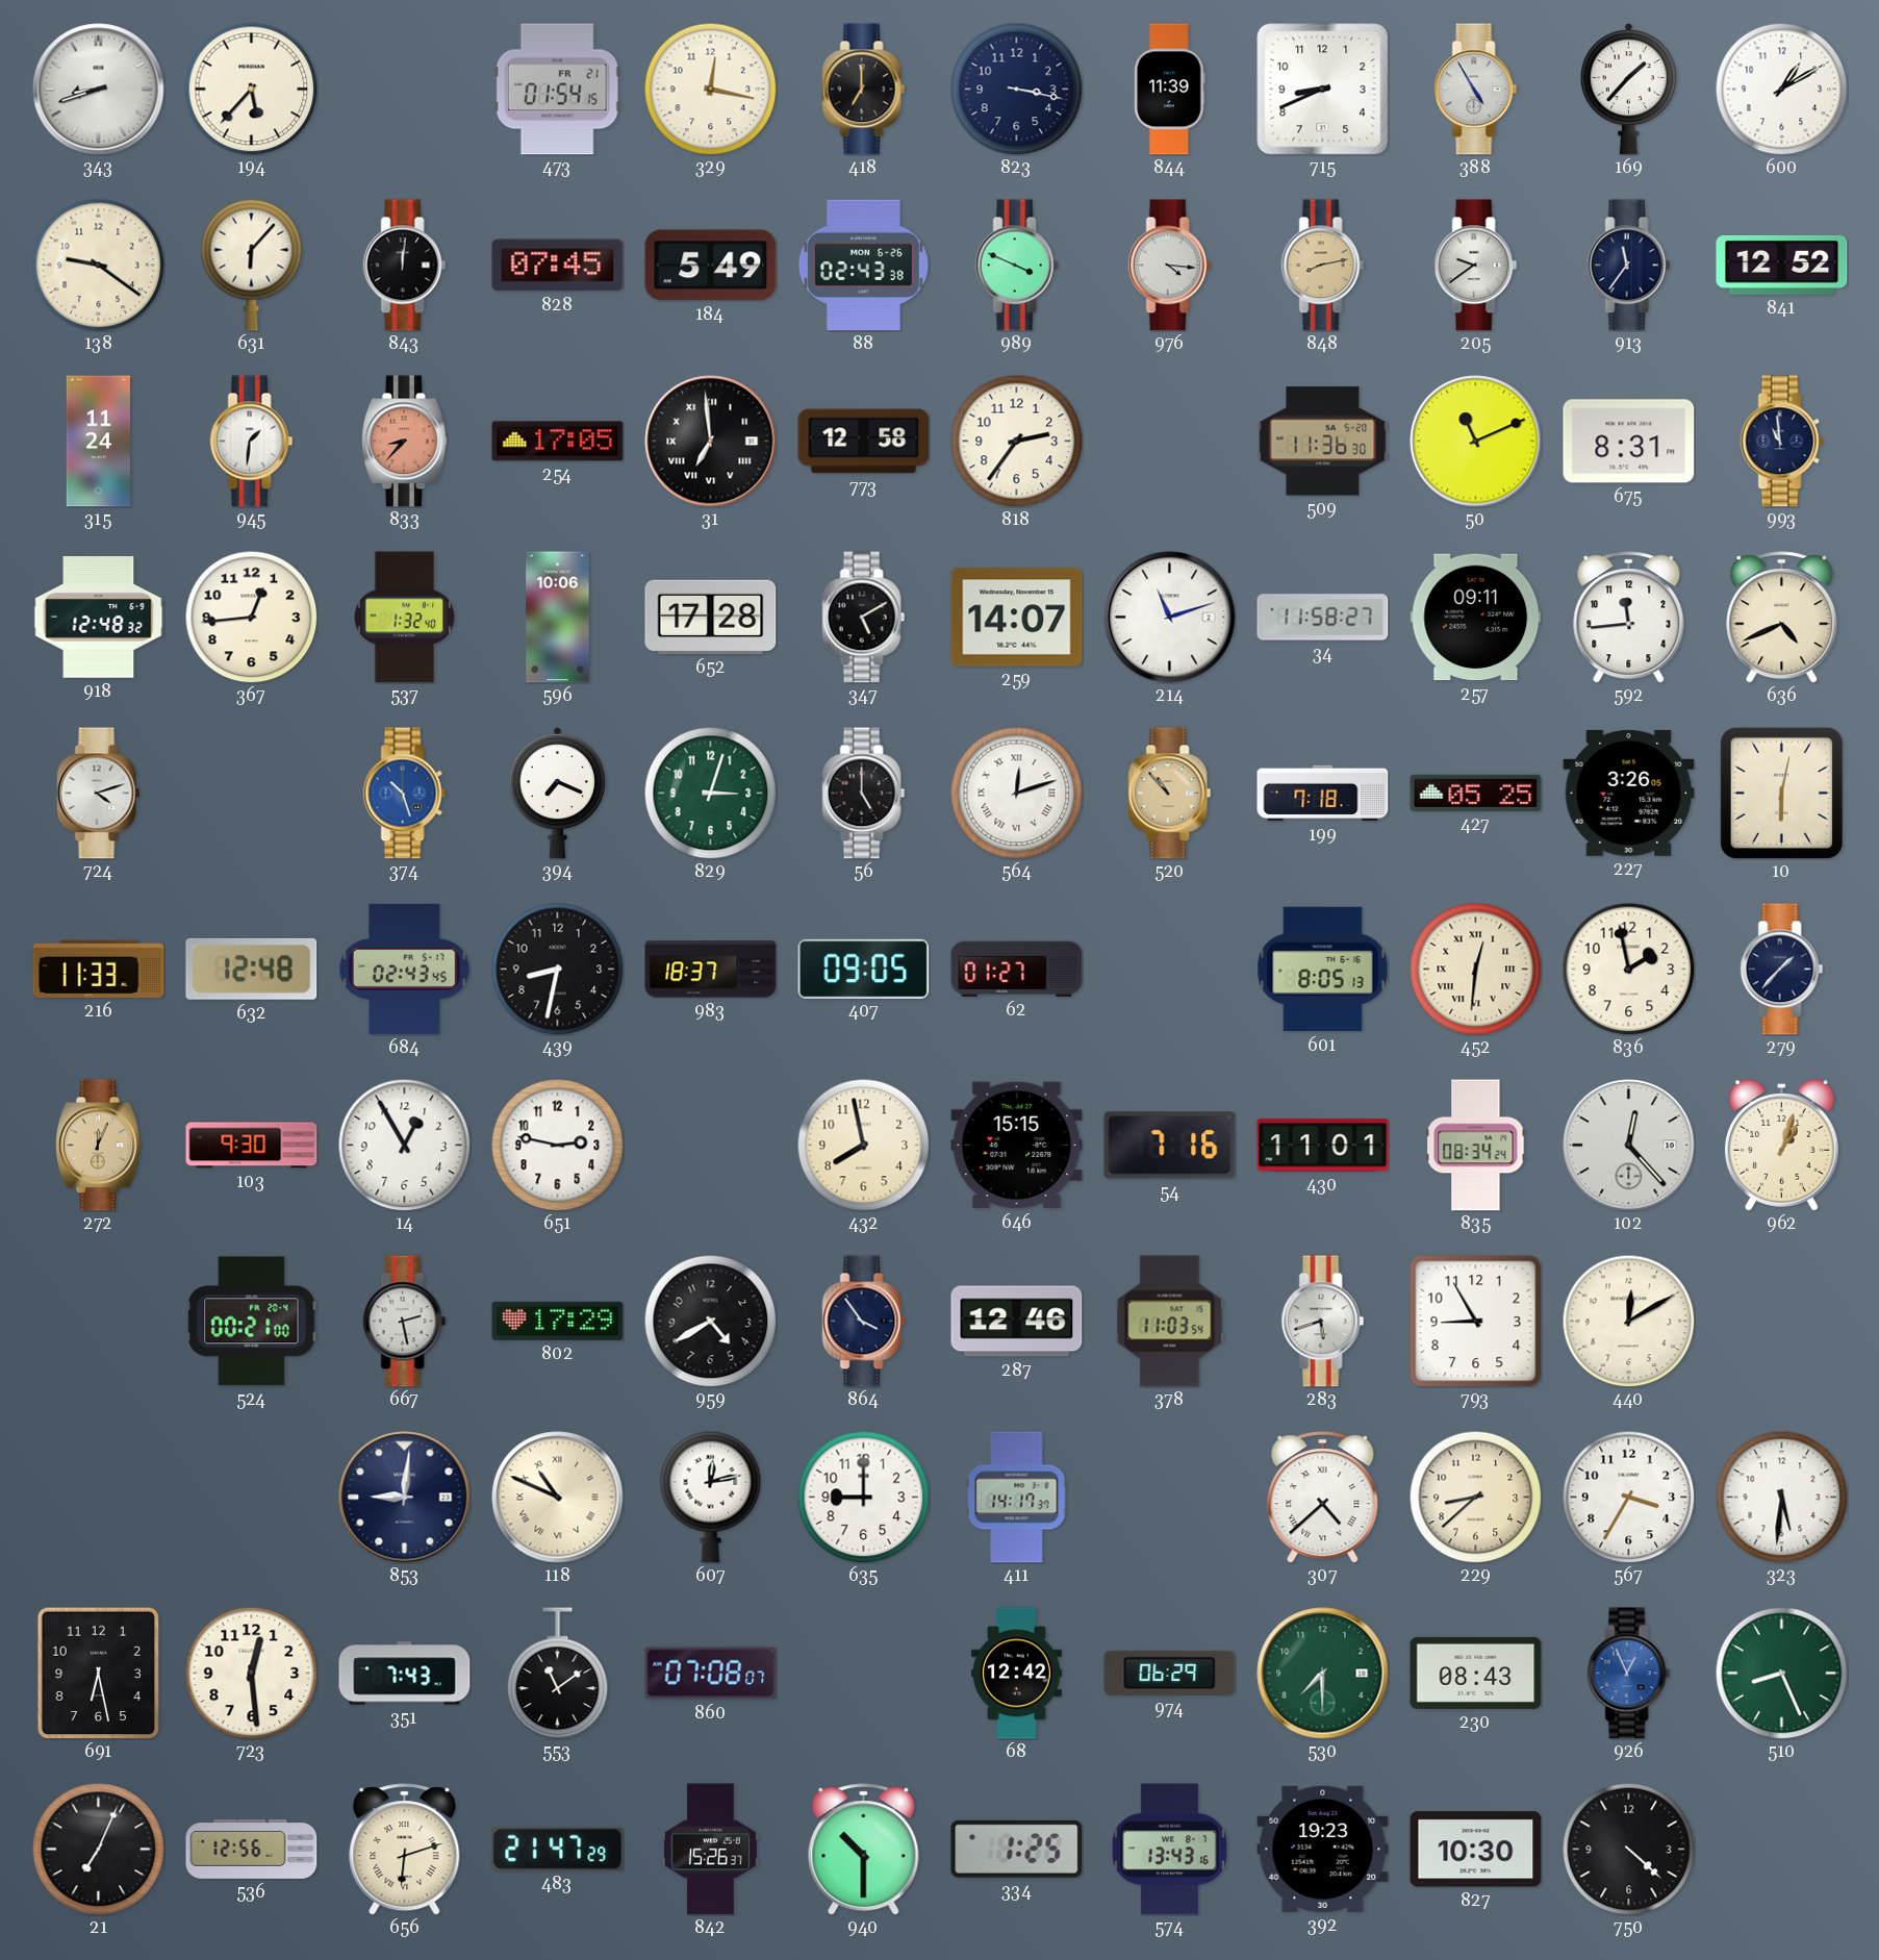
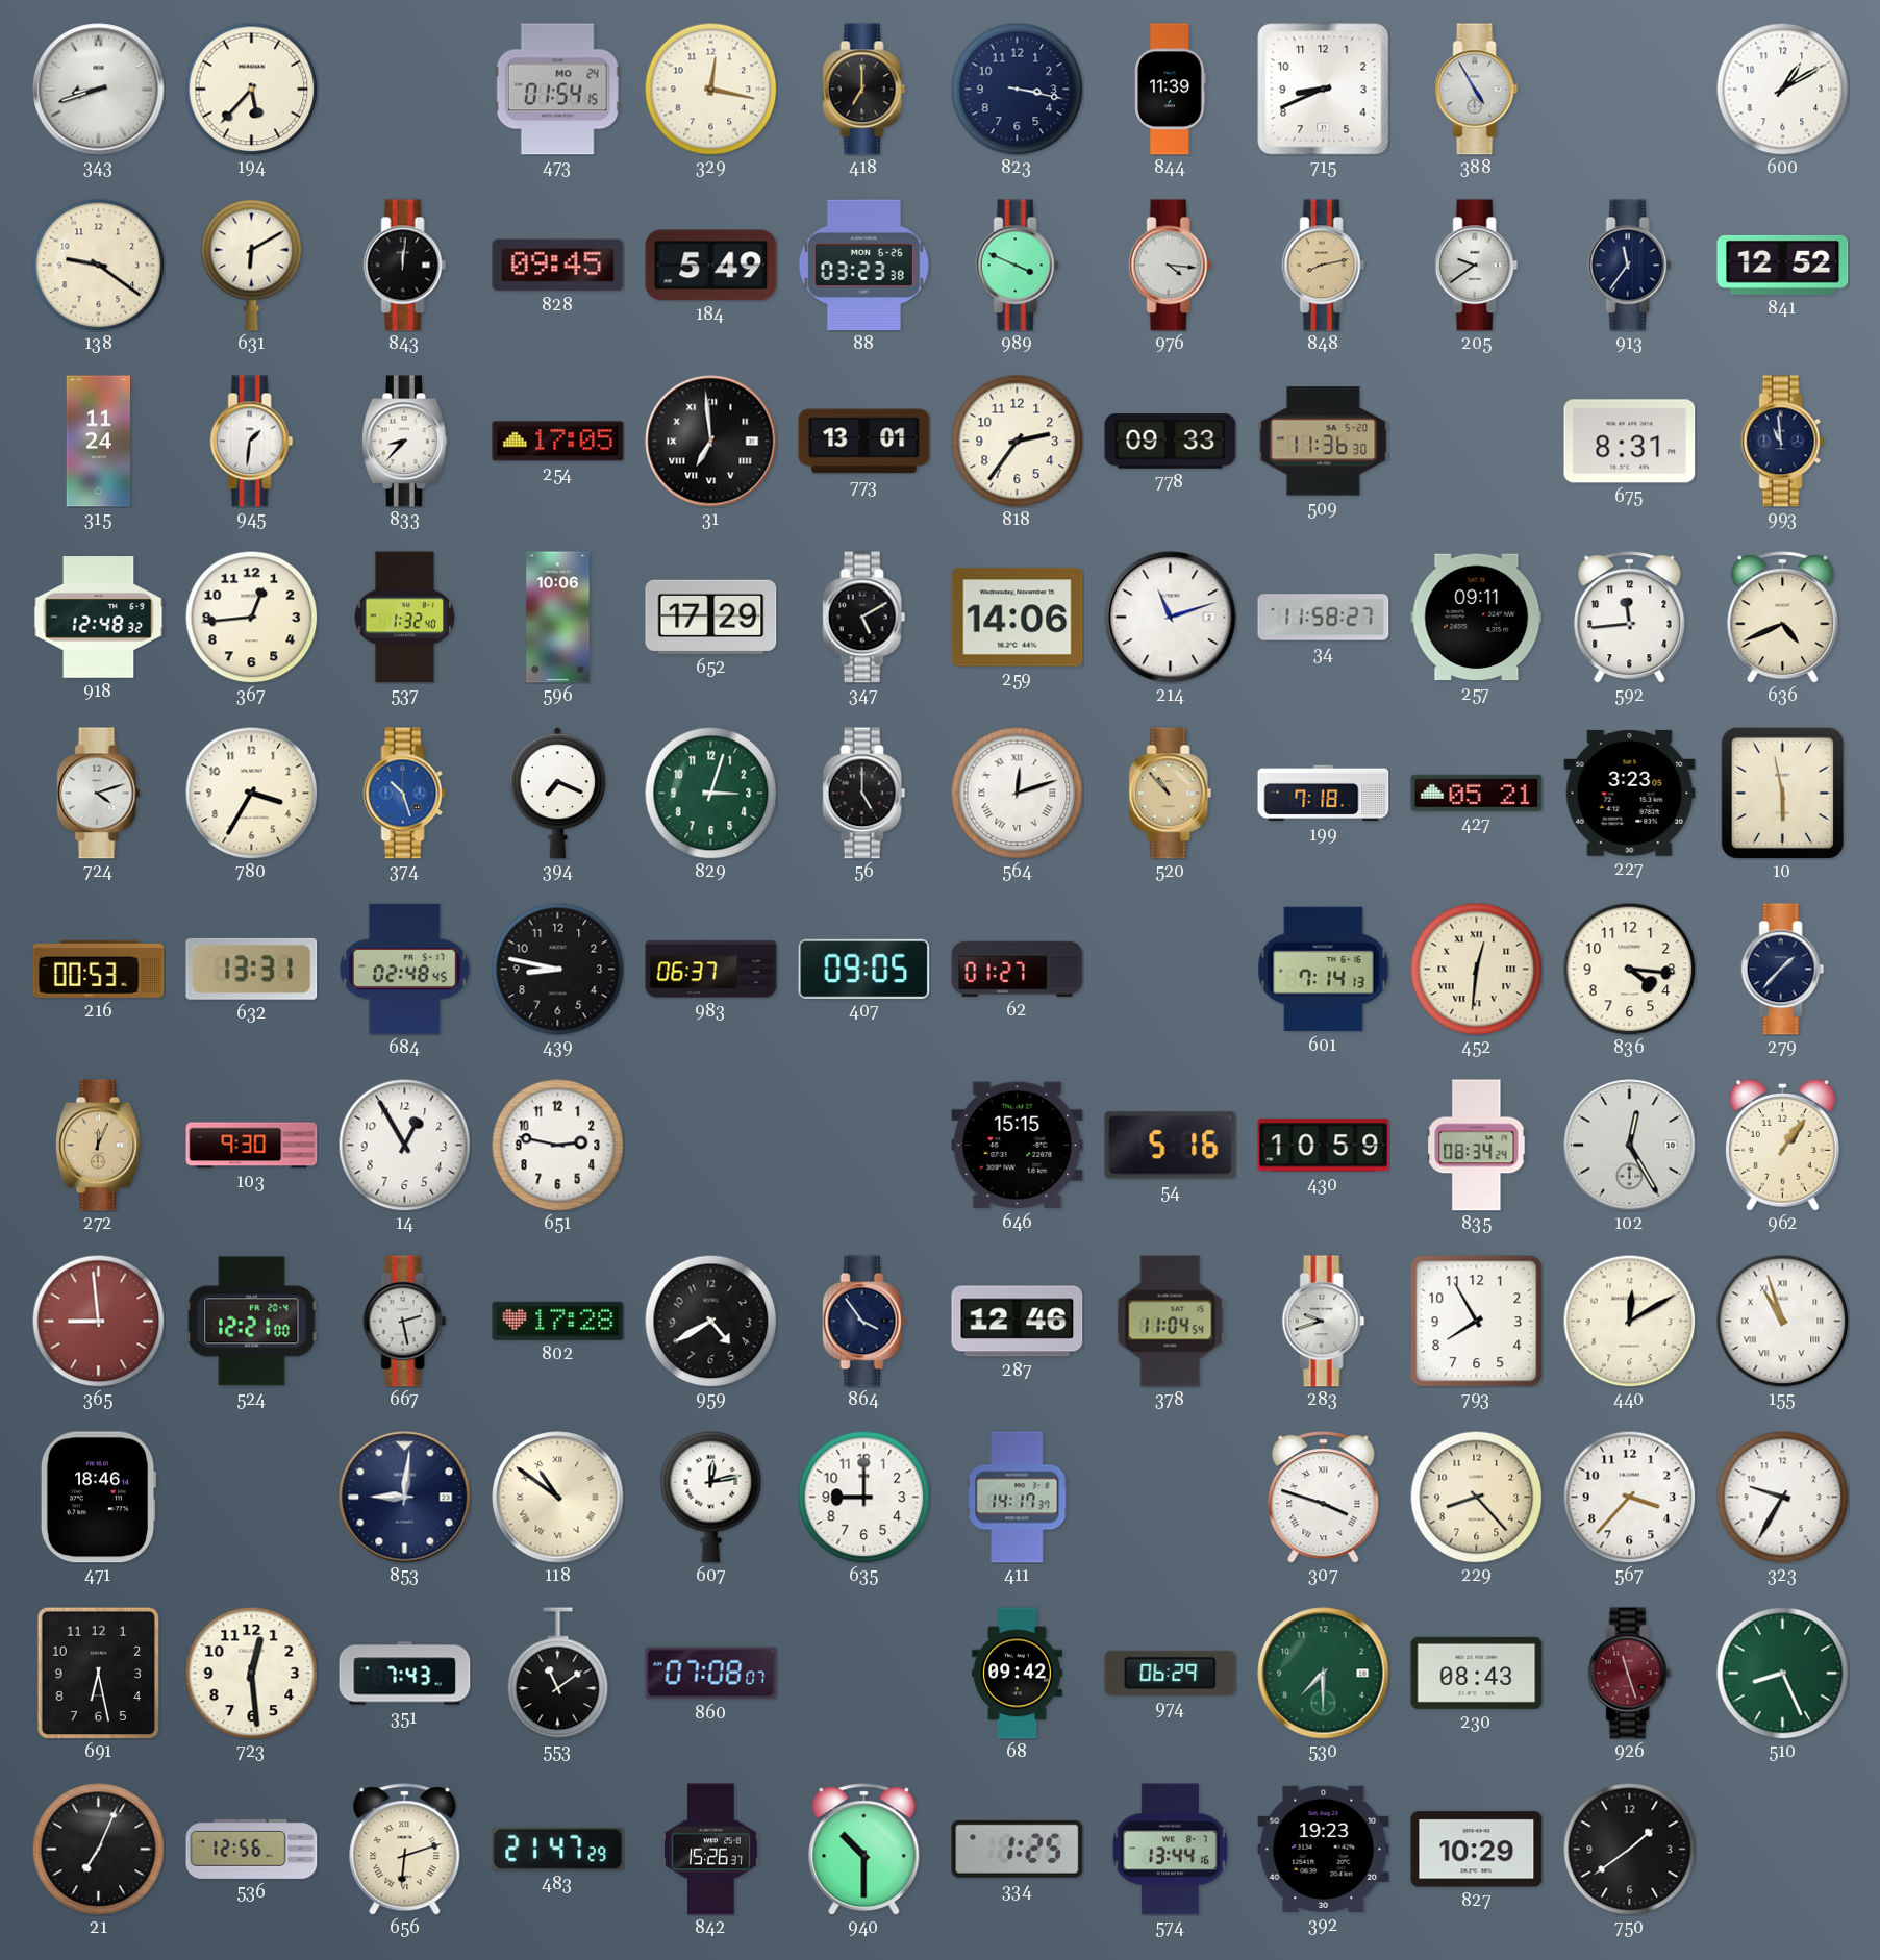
473 date: FR 21 -> MO 24 (557, 90)
169: 1:37 -> none (1628, 90)
631: 6:07 -> 6:10 (252, 265)
828: 07:45 -> 09:45 (558, 266)
88: 02:43 -> 03:23 (863, 266)
833 dial: salmon -> white (404, 442)
773: 12:58 -> 13:01 (864, 442)
778: none -> 09:33 (1171, 442)
50: 11:11 -> none (1476, 442)
652: 17:28 -> 17:29 (711, 617)
259: 14:07 -> 14:06 (1018, 618)
780: none -> 3:35 (251, 793)
427: 05:25 -> 05:21 (1477, 793)
227: 3:26 -> 3:23 (1630, 793)
10: 6:02 -> 5:58 (1782, 793)
216: 11:33 -> 00:53 (99, 969)
632: 12:48 -> 13:31 (252, 969)
684: 02:43 -> 02:48 (405, 969)
439: 8:32 -> 8:47 (557, 969)
983: 18:37 -> 06:37 (711, 970)
601: 8:05 -> 7:14 (1324, 970)
836: 1:58 -> 4:16 (1629, 969)
432: 7:58 -> none (863, 1145)
54: 7:16 -> 5:16 (1171, 1146)
430: 11:01 -> 10:59 (1324, 1146)
102: 12:23 -> 12:25 (1630, 1146)
962: 1:03 -> 1:06 (1782, 1146)
365: none -> 8:59 (98, 1321)
524: 00:21 -> 12:21 (252, 1322)
802: 17:29 -> 17:28 (558, 1321)
378: 11:03 -> 11:04 (1171, 1322)
283: 5:42 -> 9:42 (1324, 1322)
793: 8:55 -> 7:55 (1477, 1322)
155: none -> 10:57 (1782, 1321)
471: none -> 18:46 (98, 1498)
118: 10:49 -> 10:51 (558, 1498)
307: 4:38 -> 3:48 (1324, 1498)
229: 8:38 -> 8:23 (1476, 1497)
567: 3:35 -> 3:37 (1629, 1497)
323: 5:31 -> 9:35 (1782, 1497)
68: 12:42 -> 09:42 (1017, 1674)
926: 12:56 -> 11:27 (1630, 1674)
926 dial: blue -> burgundy (1630, 1674)
574: 13:43 -> 13:44 (1170, 1850)
827: 10:30 -> 10:29 (1477, 1850)
750: 4:22 -> 1:39 (1629, 1849)
